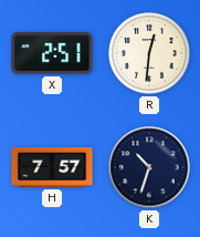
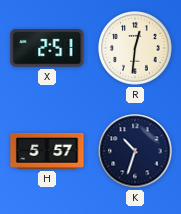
H: 7:57 -> 5:57 (47, 151)
